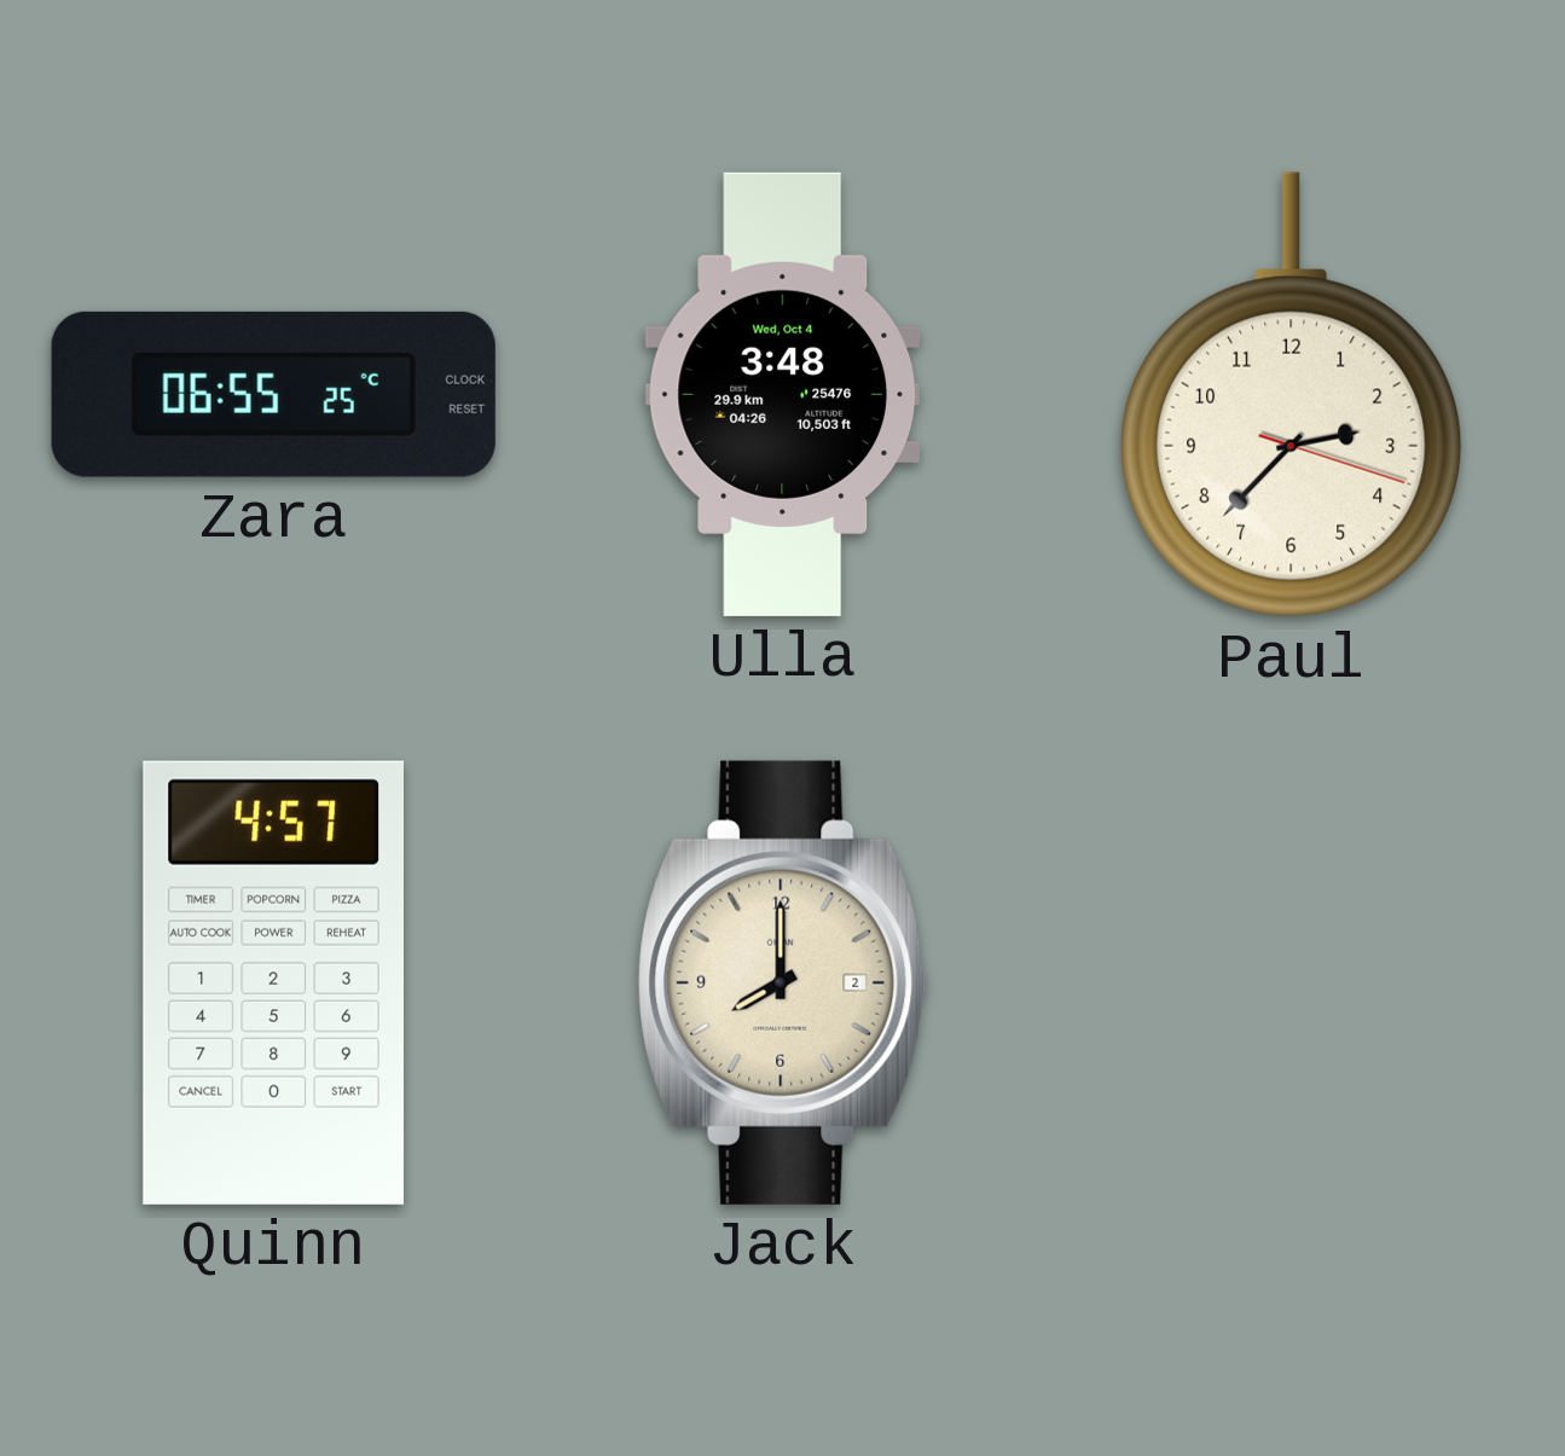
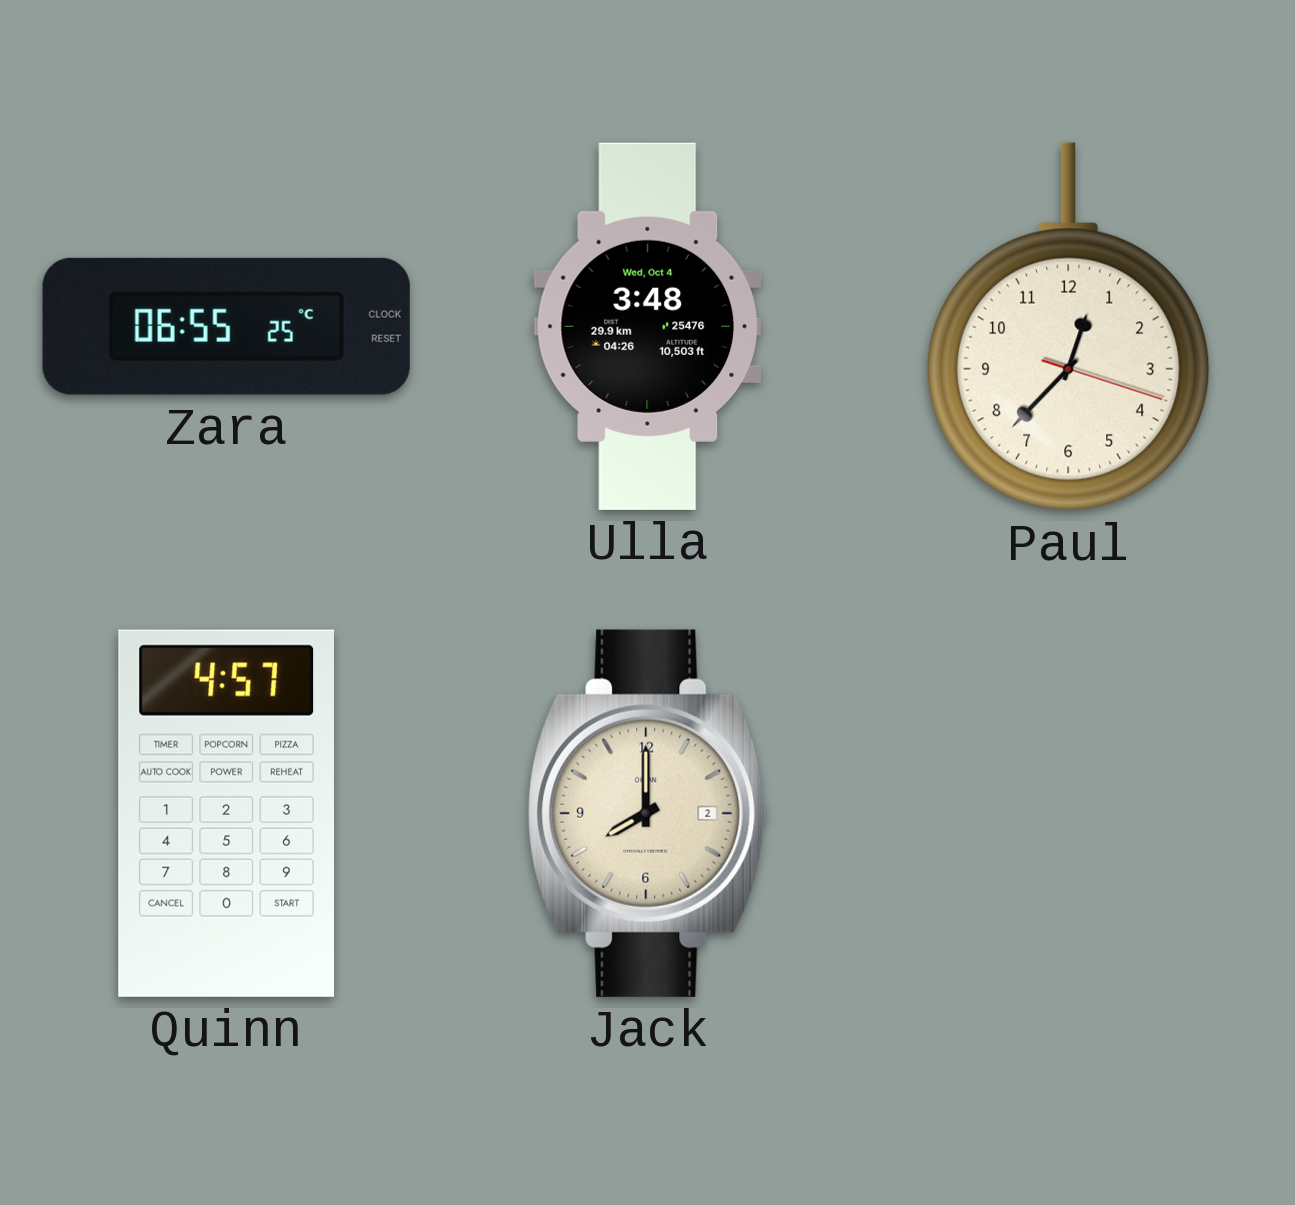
Paul: 2:37 -> 12:37 (1069, 327)
